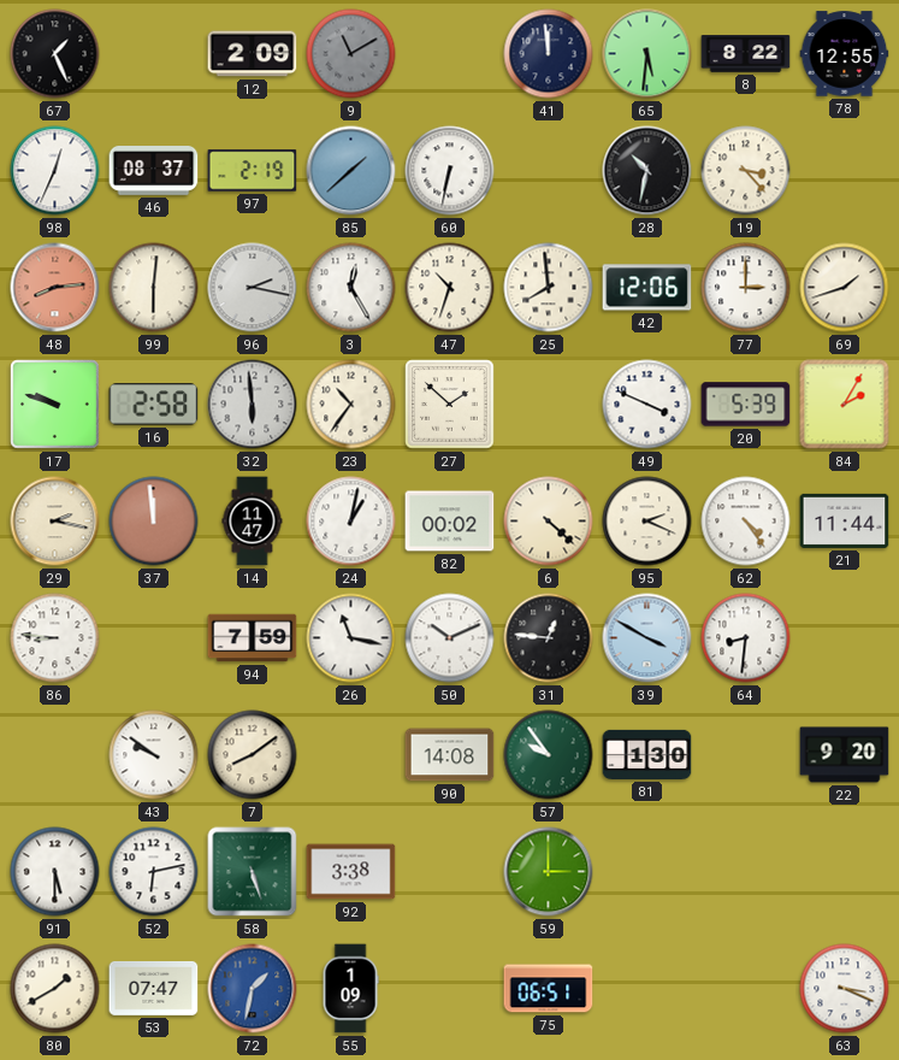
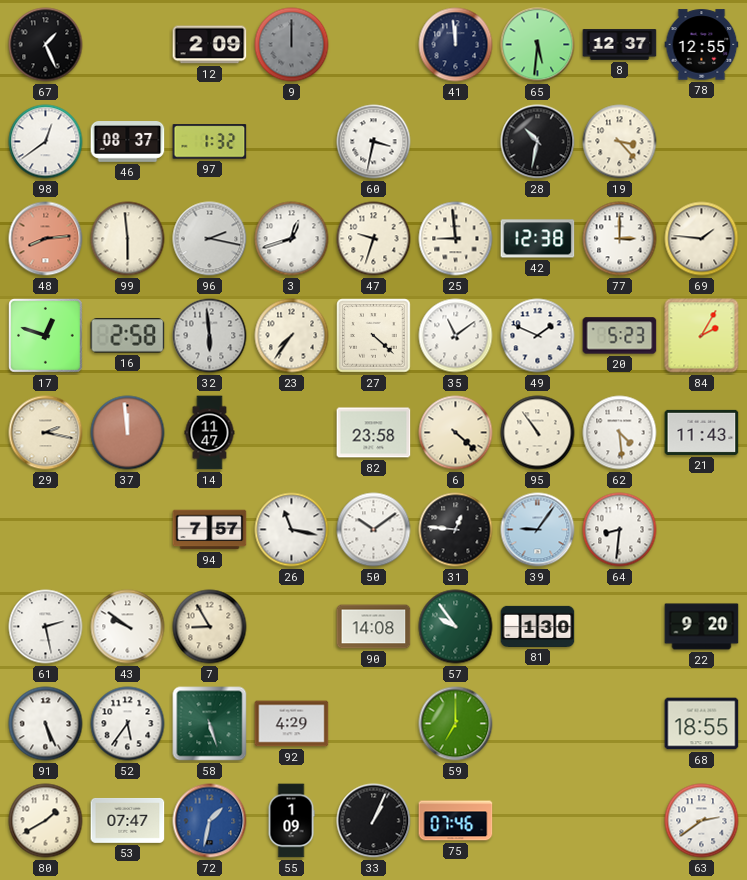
9: 11:10 -> 12:00 (292, 45)
8: 8:22 -> 12:37 (620, 45)
98: 12:34 -> 12:39 (46, 142)
97: 2:19 -> 1:32 (210, 142)
85: 1:38 -> none (351, 171)
60: 6:32 -> 3:32 (374, 142)
99: 6:01 -> 5:59 (128, 239)
3: 12:25 -> 12:42 (292, 239)
47: 10:33 -> 9:33 (374, 239)
25: 7:59 -> 8:59 (456, 239)
42: 12:06 -> 12:38 (538, 239)
69: 1:42 -> 1:46 (702, 239)
17: 9:48 -> 12:48 (46, 336)
23: 10:36 -> 7:36 (292, 336)
27: 1:52 -> 4:22 (374, 336)
35: none -> 11:09 (456, 336)
49: 3:49 -> 1:49 (538, 336)
20: 5:39 -> 5:23 (620, 336)
24: 1:02 -> none (351, 522)
82: 00:02 -> 23:58 (374, 433)
95: 2:19 -> 10:54 (538, 433)
62: 4:24 -> 4:29 (620, 433)
21: 11:44 -> 11:43 (702, 432)
86: 8:46 -> none (55, 638)
94: 7:59 -> 7:57 (210, 530)
50: 10:11 -> 10:09 (374, 530)
39: 3:50 -> 9:06 (538, 530)
61: none -> 2:28 (46, 627)
7: 8:09 -> 8:55 (210, 627)
91: 5:30 -> 5:26 (46, 724)
52: 6:13 -> 5:36 (128, 724)
92: 3:38 -> 4:29 (292, 724)
59: 3:00 -> 7:00 (456, 724)
68: none -> 18:55 (702, 724)
33: none -> 1:04 (374, 821)
75: 06:51 -> 07:46 (456, 821)
63: 3:19 -> 2:39 (702, 821)
